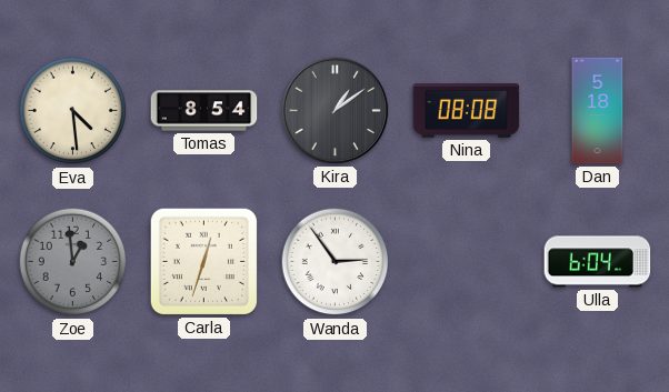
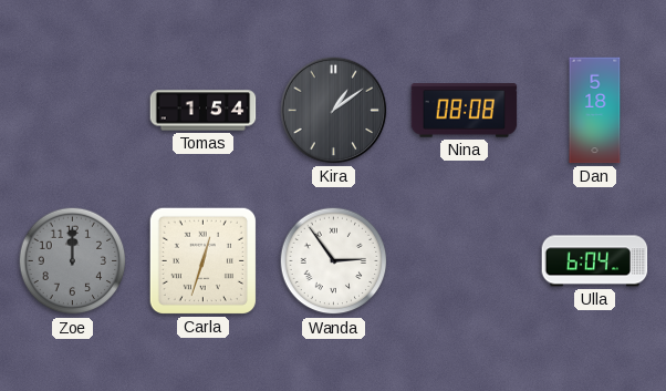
Eva: 4:29 -> none (73, 111)
Tomas: 8:54 -> 1:54 (204, 111)
Zoe: 12:59 -> 12:00 (73, 261)
